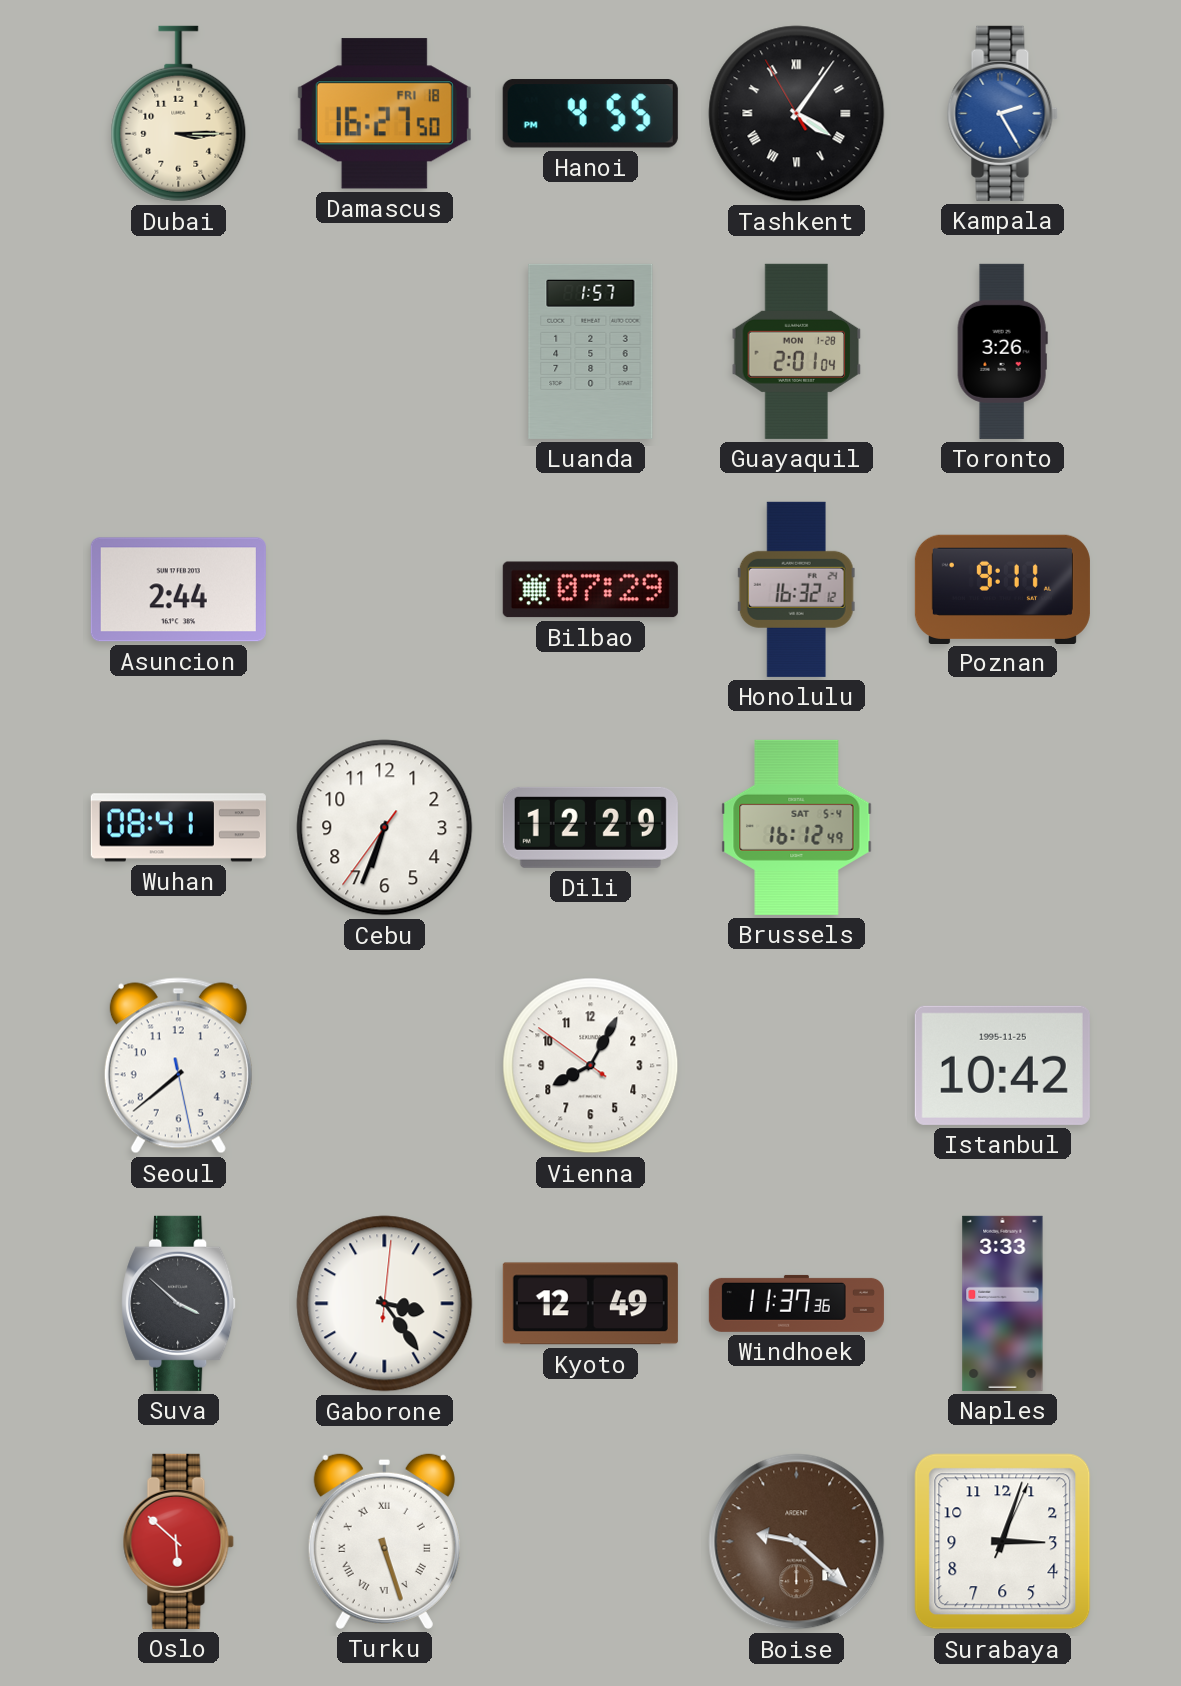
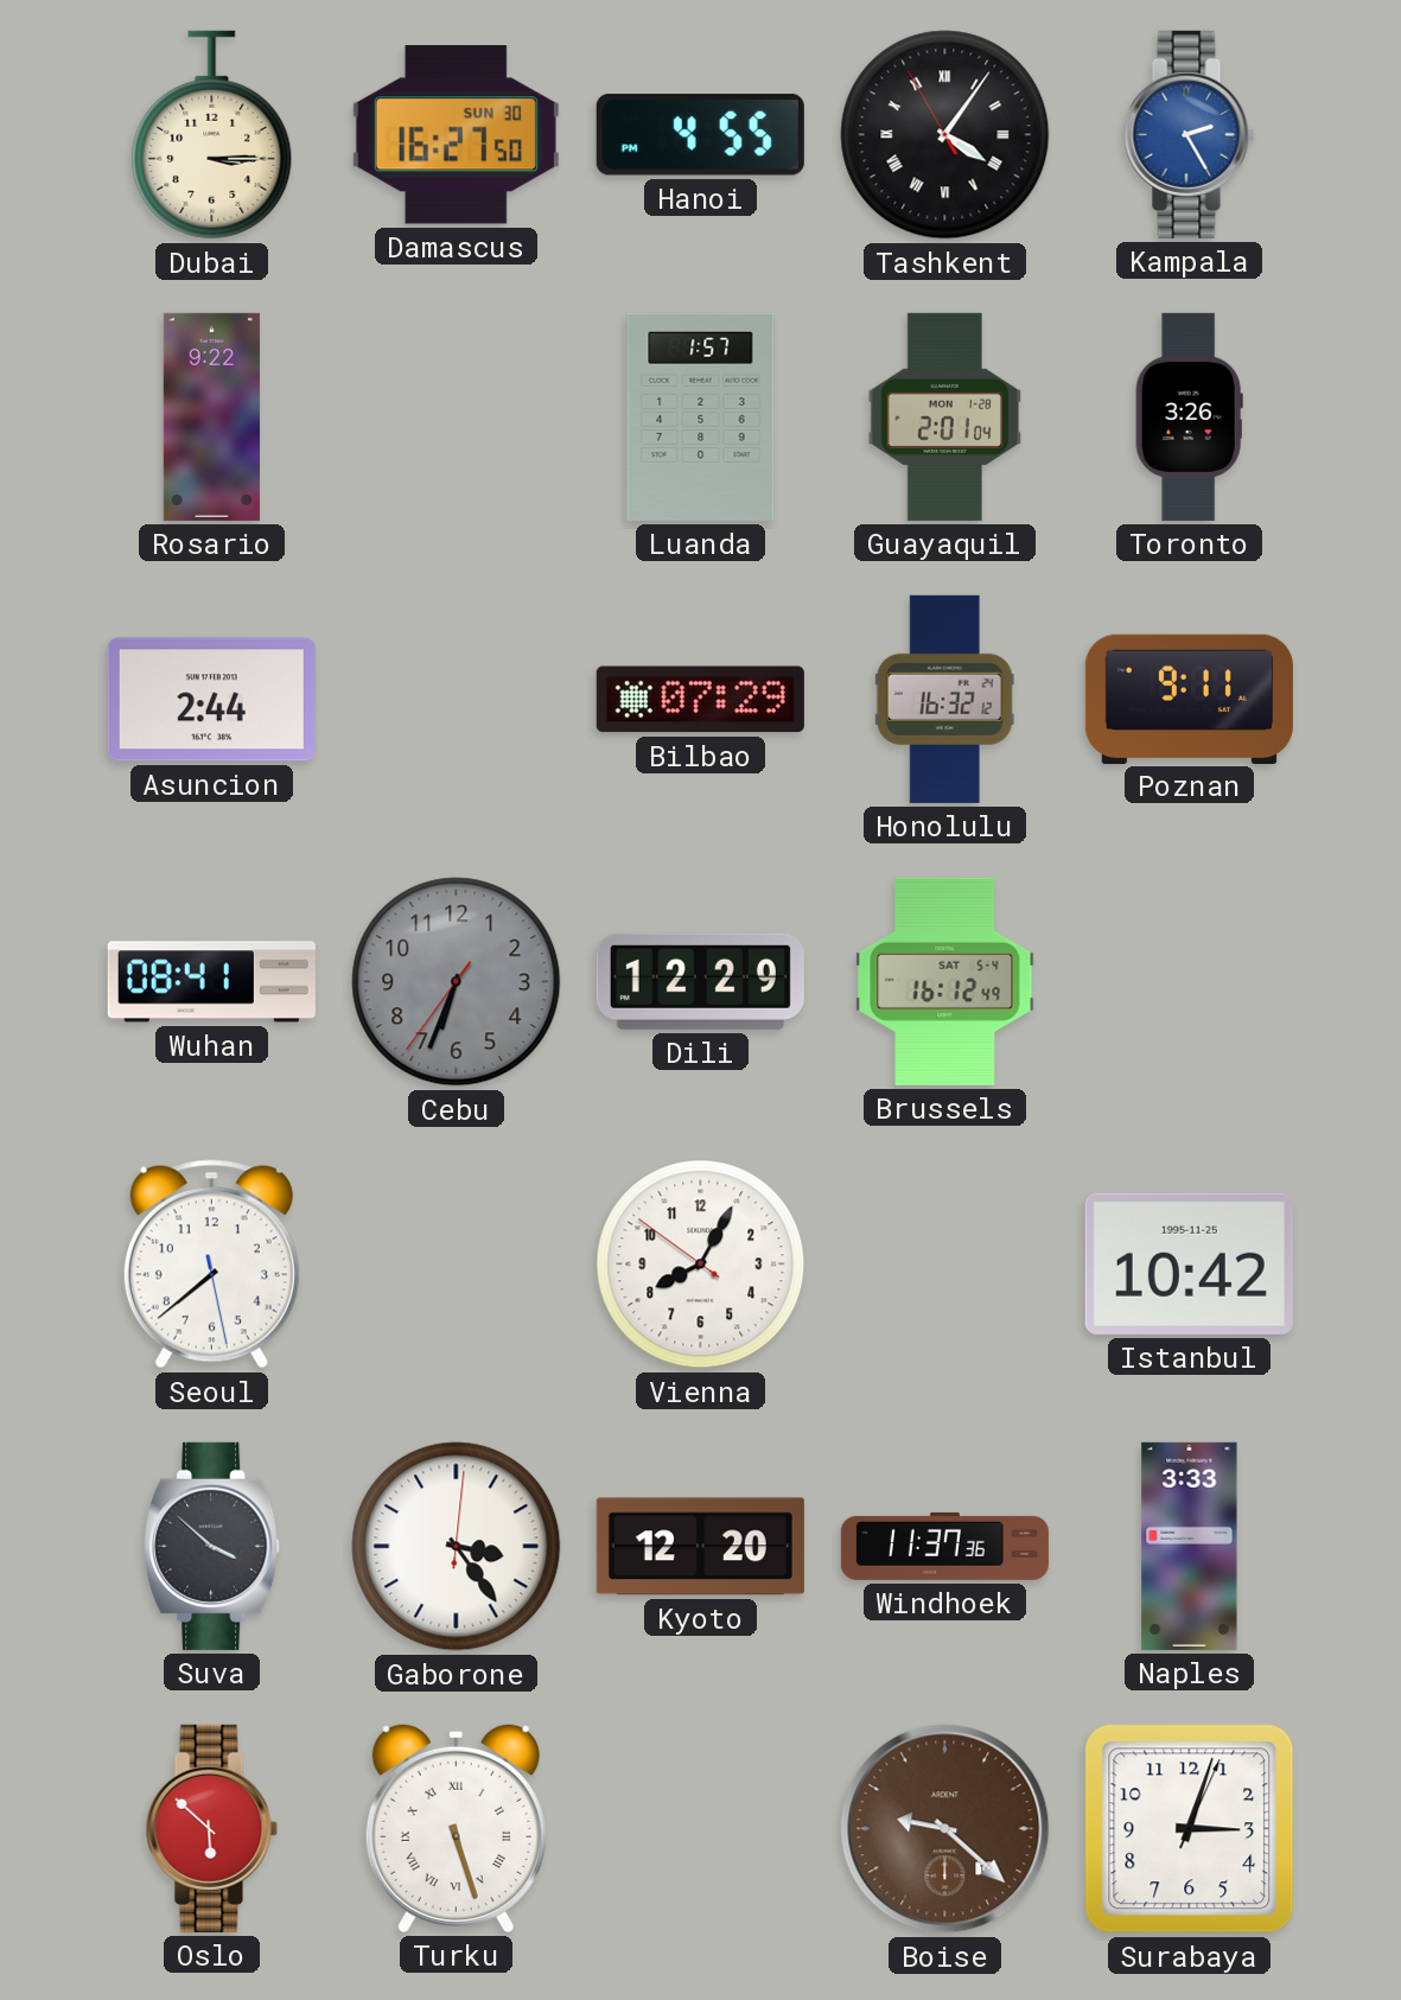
Damascus date: FRI 18 -> SUN 30 (456, 135)
Rosario: none -> 9:22 (211, 416)
Cebu dial: white -> grey (457, 982)
Kyoto: 12:49 -> 12:20 (700, 1547)
